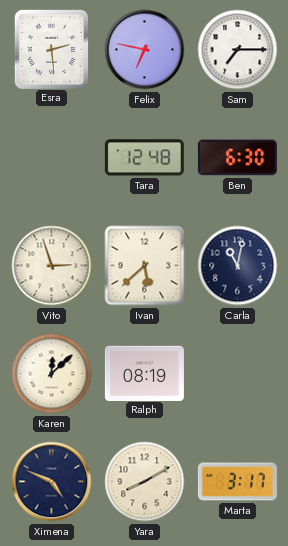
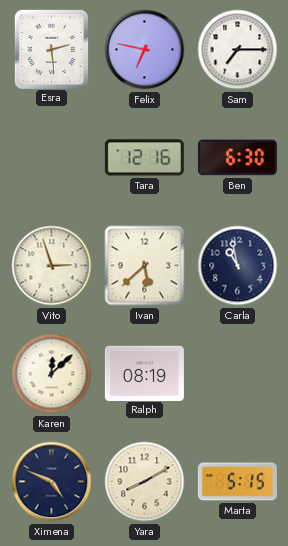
Tara: 12:48 -> 12:16 (144, 158)
Carla: 11:02 -> 10:58 (238, 266)
Marta: 3:17 -> 5:15 (237, 482)
